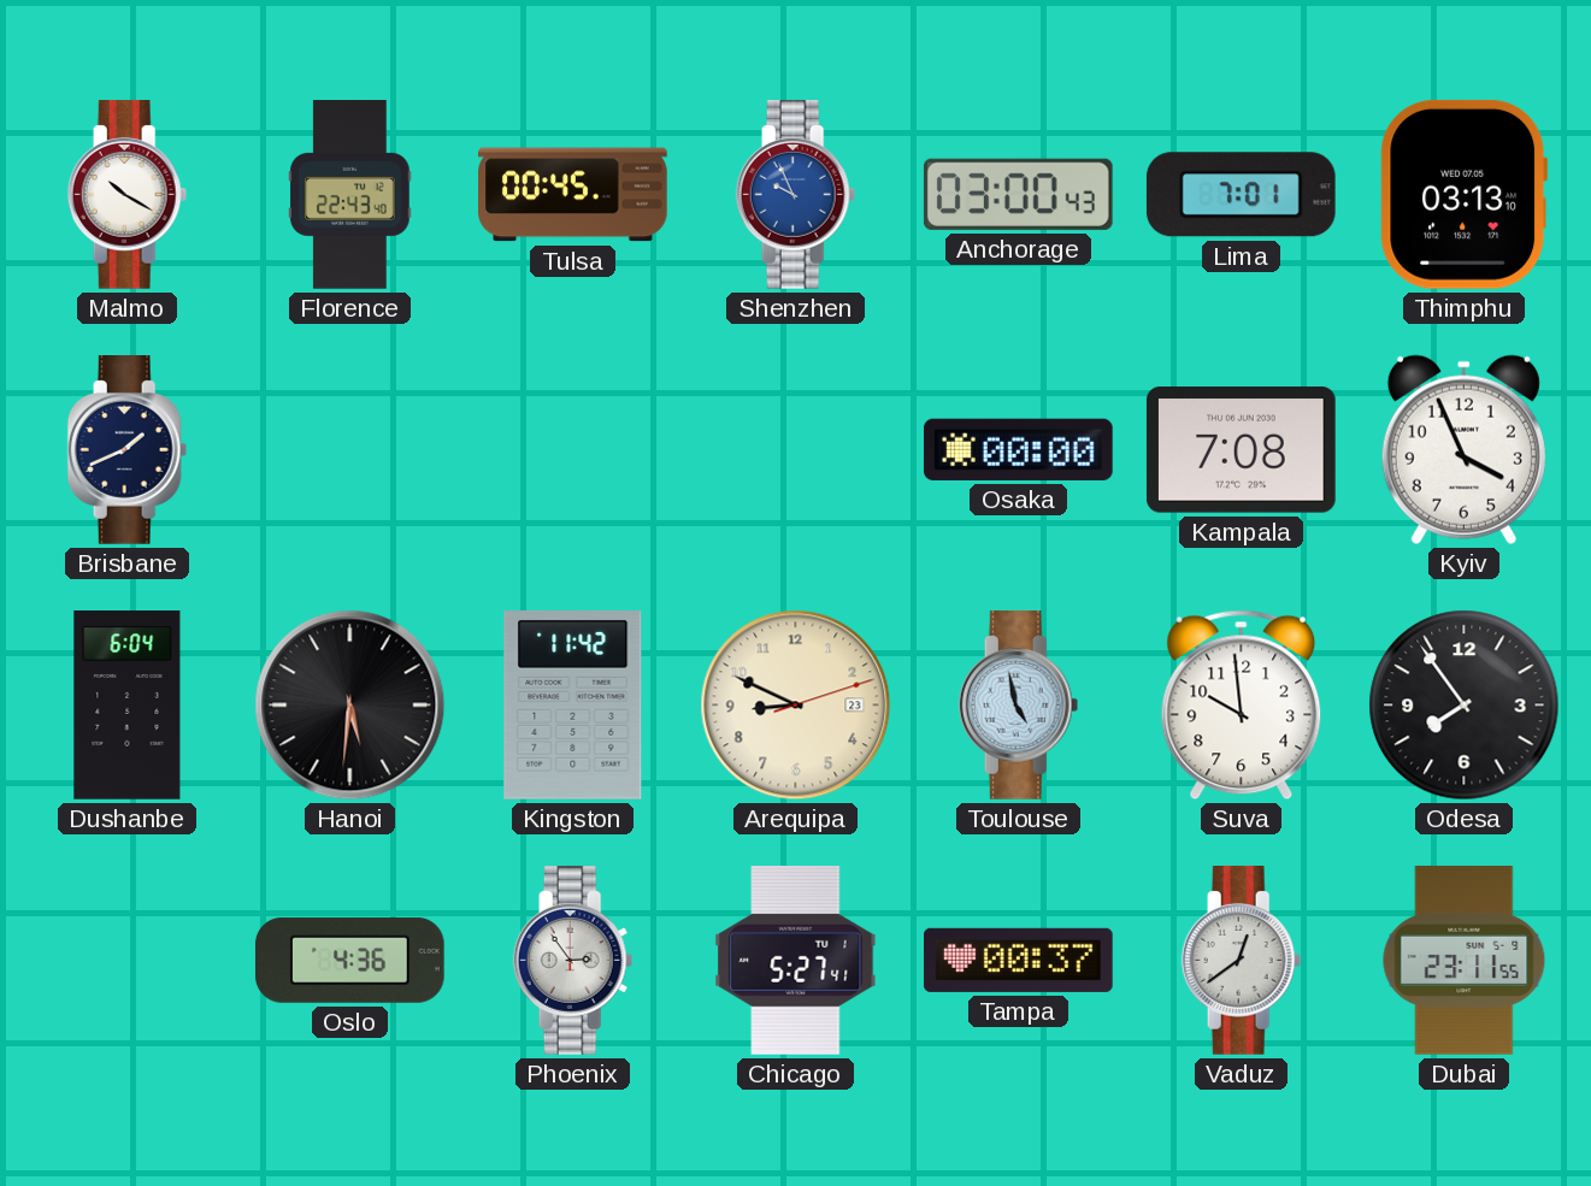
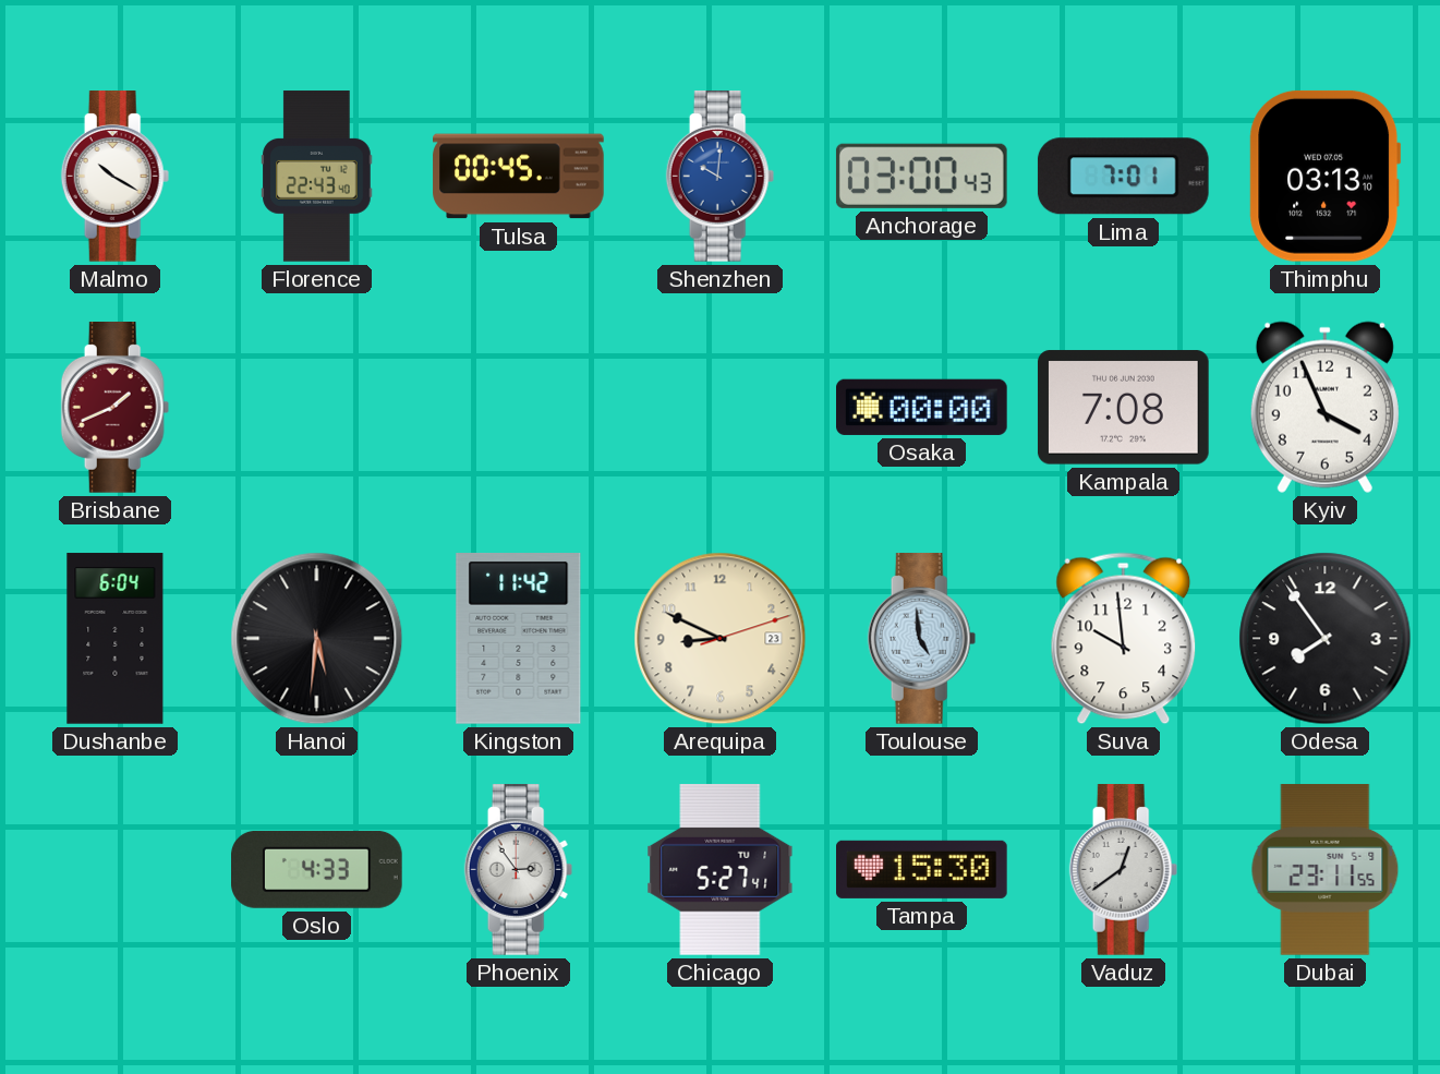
Shenzhen: 9:56 -> 10:01 (721, 177)
Brisbane dial: navy -> burgundy (116, 408)
Toulouse: 4:58 -> 4:59 (922, 639)
Oslo: 4:36 -> 4:33 (317, 869)
Tampa: 00:37 -> 15:30 (922, 869)
